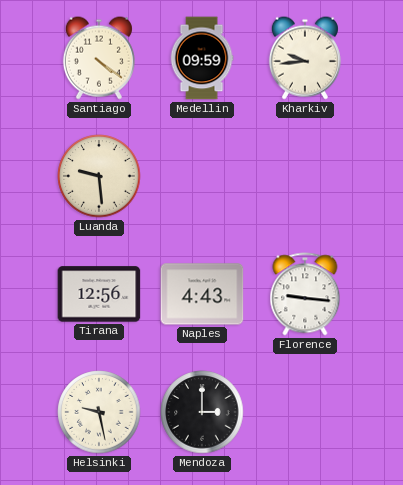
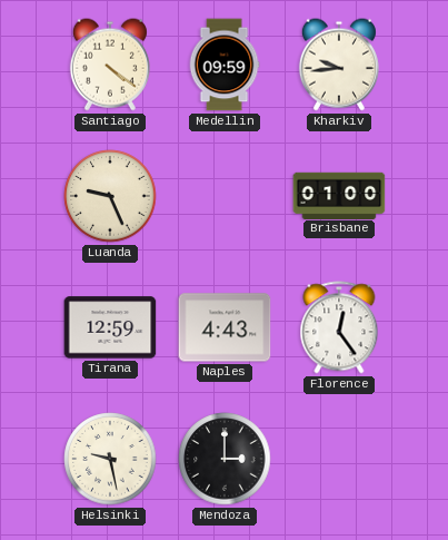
Luanda: 9:29 -> 9:26 (110, 196)
Brisbane: none -> 01:00 (339, 195)
Tirana: 12:56 -> 12:59 (110, 327)
Florence: 9:16 -> 12:24 (339, 327)
